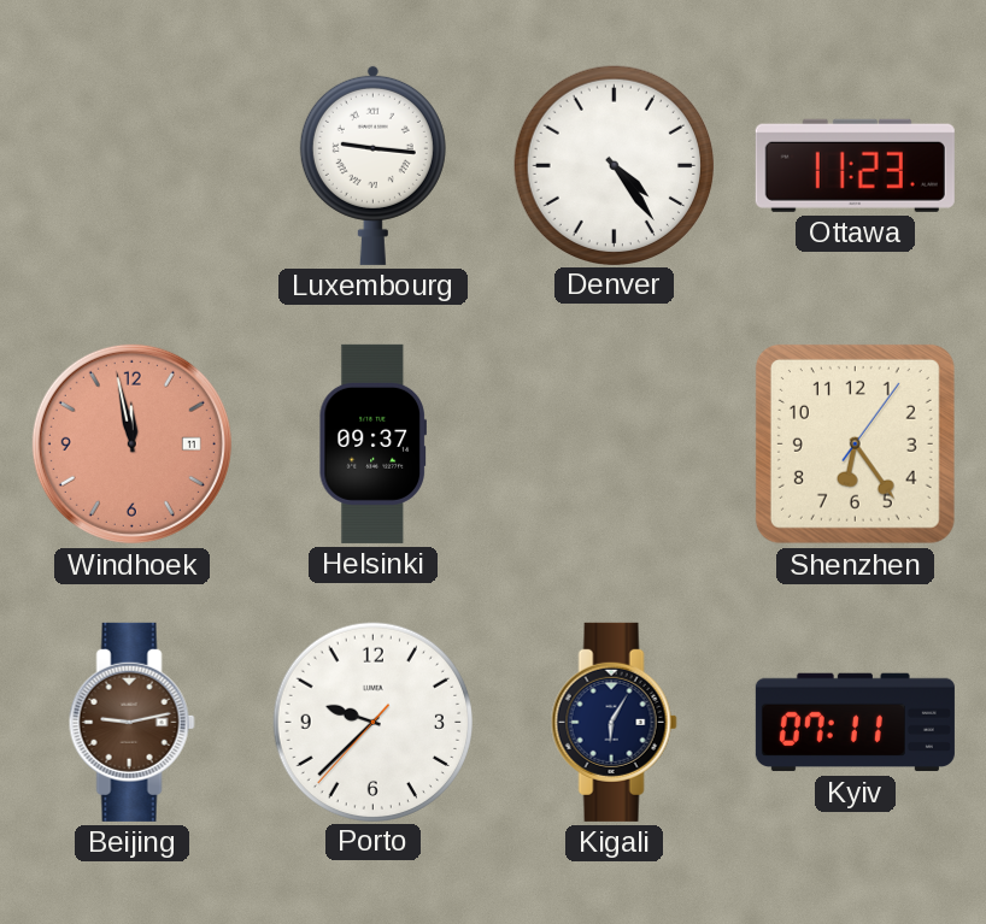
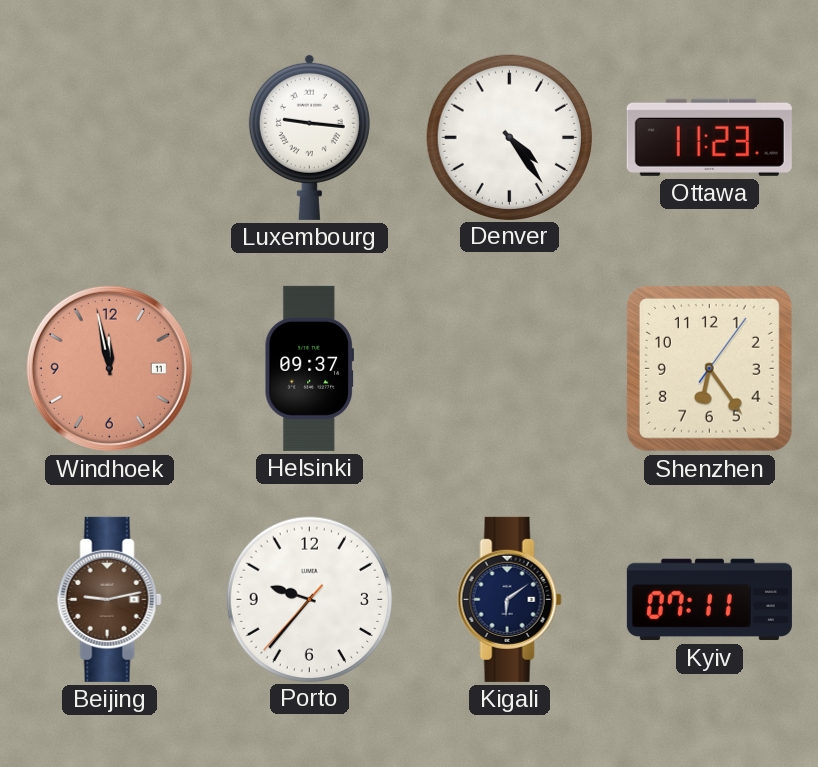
Porto: 9:37 -> 9:36 (309, 599)
Kigali: 6:05 -> 6:09 (509, 599)
